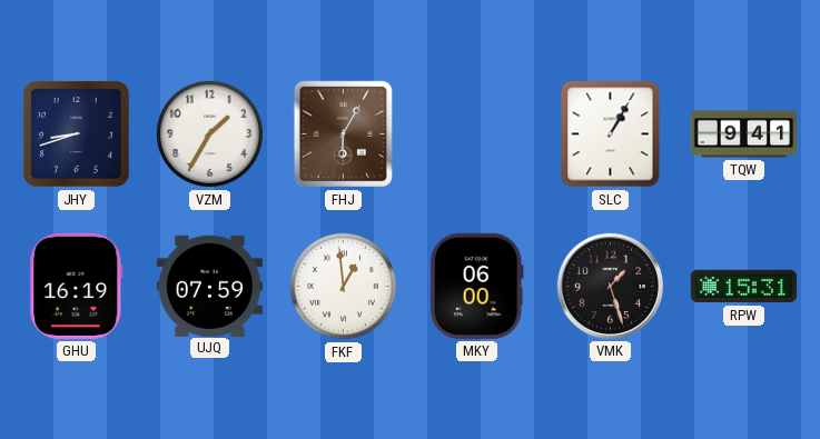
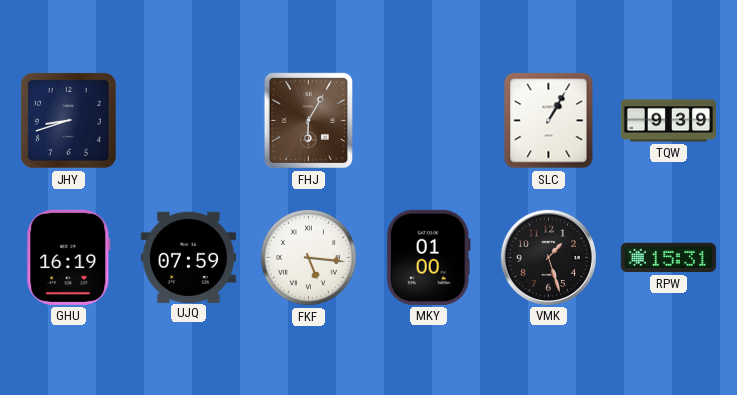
VZM: 1:35 -> none (209, 133)
TQW: 9:41 -> 9:39 (668, 121)
FKF: 12:59 -> 5:16 (308, 257)
MKY: 06:00 -> 01:00 (428, 257)
